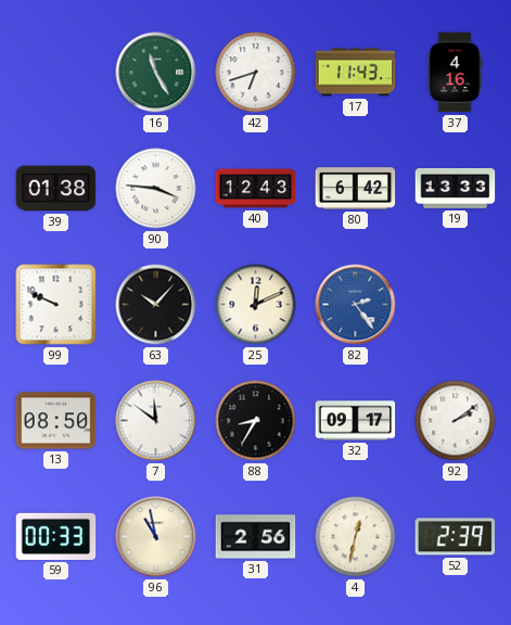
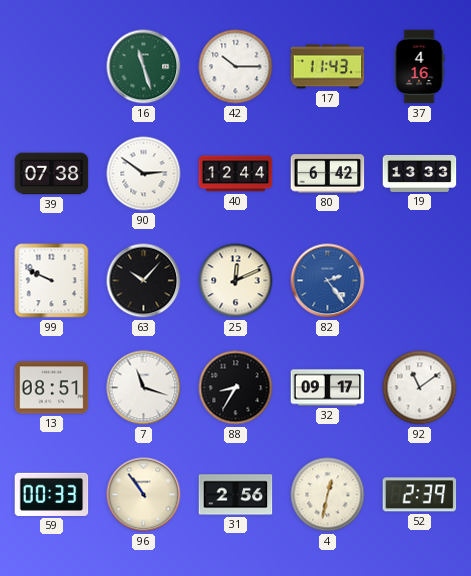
16: 11:25 -> 11:27 (144, 67)
42: 6:42 -> 10:15 (236, 67)
39: 01:38 -> 07:38 (52, 174)
90: 3:46 -> 2:51 (144, 174)
40: 12:43 -> 12:44 (236, 174)
13: 08:50 -> 08:51 (52, 388)
7: 11:51 -> 11:18 (144, 388)
92: 2:09 -> 11:09 (420, 388)
96: 10:58 -> 10:54 (144, 495)
